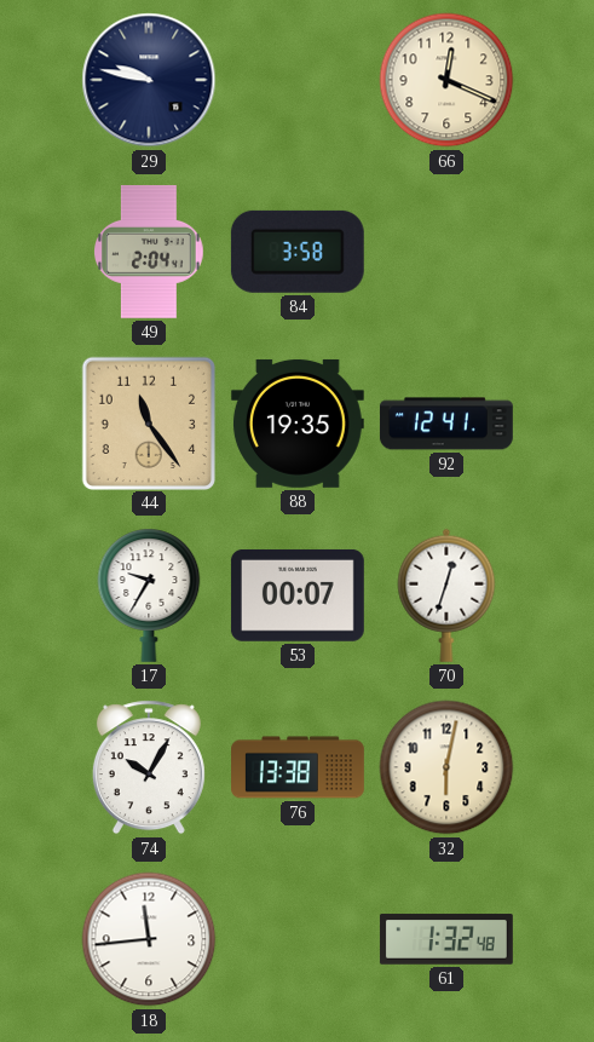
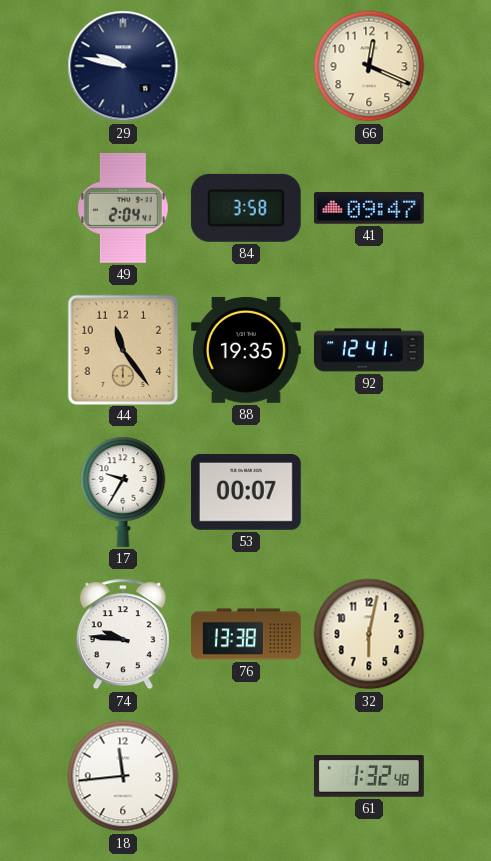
41: none -> 09:47 (369, 208)
70: 12:33 -> none (446, 595)
74: 10:05 -> 9:46 (123, 634)
